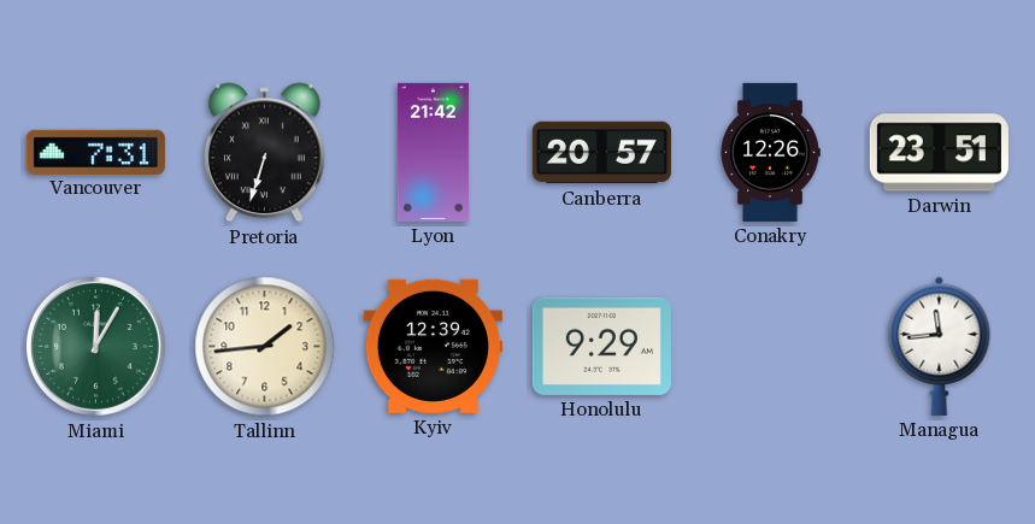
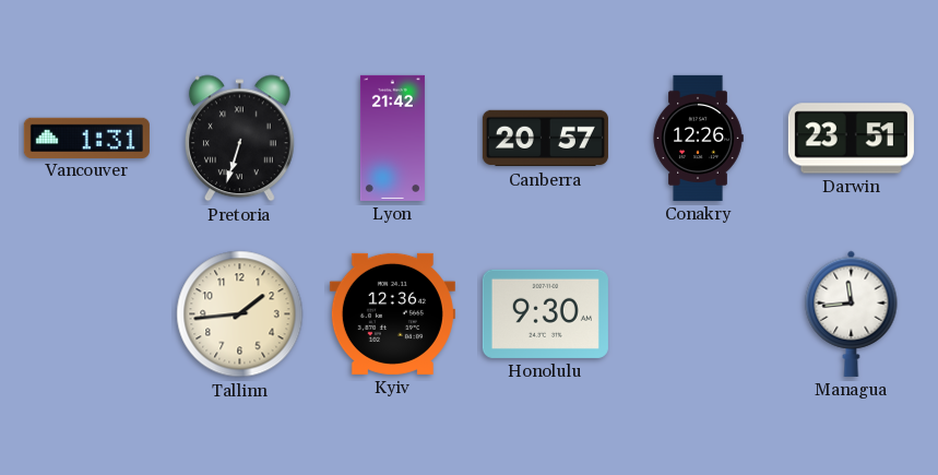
Vancouver: 7:31 -> 1:31 (86, 138)
Miami: 12:05 -> none (95, 346)
Kyiv: 12:39 -> 12:36 (392, 313)
Honolulu: 9:29 -> 9:30 (545, 313)
